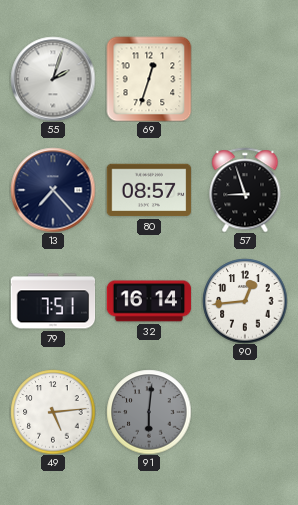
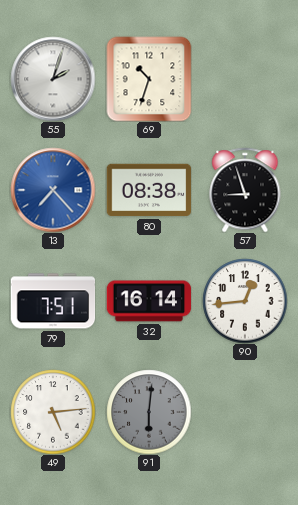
69: 12:33 -> 10:33 (149, 79)
13 dial: navy -> blue (53, 190)
80: 08:57 -> 08:38 (149, 190)
